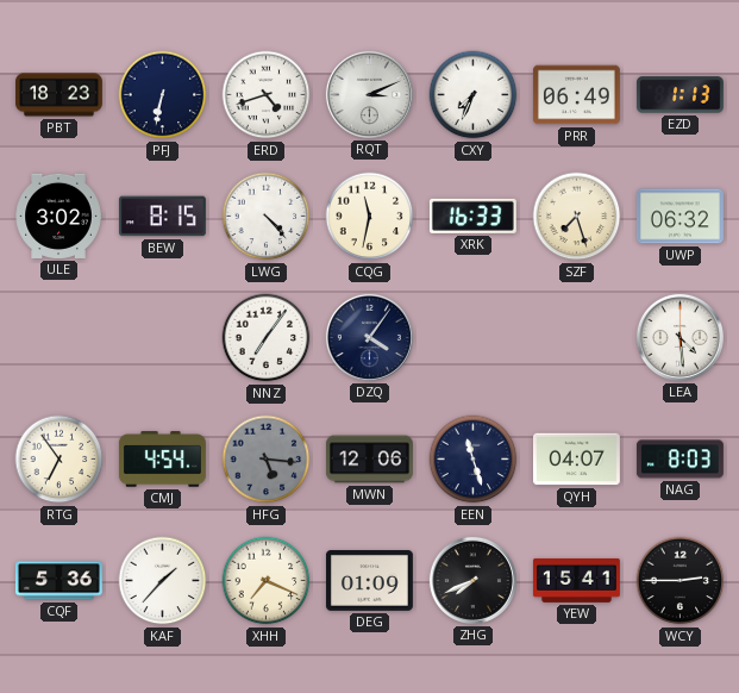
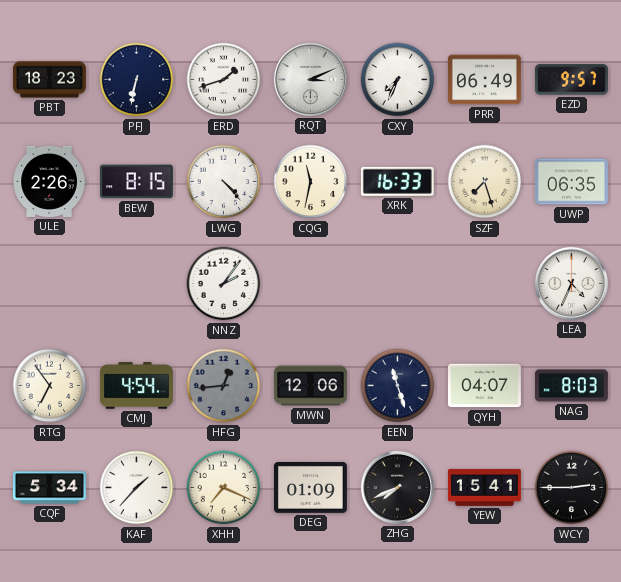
ERD: 4:42 -> 1:42 (224, 80)
EZD: 1:13 -> 9:57 (571, 80)
ULE: 3:02 -> 2:26 (49, 181)
UWP: 06:32 -> 06:35 (571, 182)
NNZ: 7:06 -> 2:06 (224, 284)
DZQ: 4:06 -> none (369, 337)
LEA: 4:29 -> 4:34 (571, 283)
HFG: 5:16 -> 12:44 (224, 386)
CQF: 5:36 -> 5:34 (49, 488)
